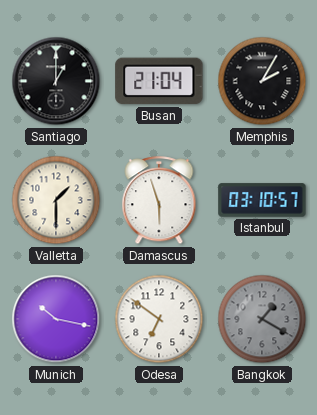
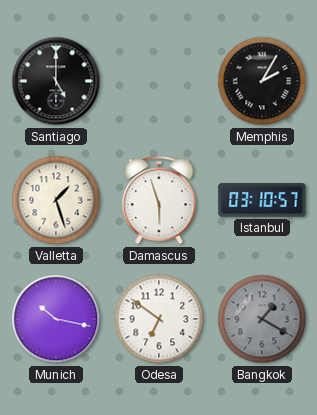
Santiago: 1:00 -> 5:00 (56, 81)
Busan: 21:04 -> none (159, 81)
Valletta: 1:30 -> 1:27 (56, 200)
